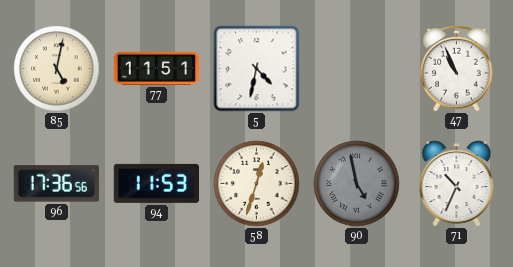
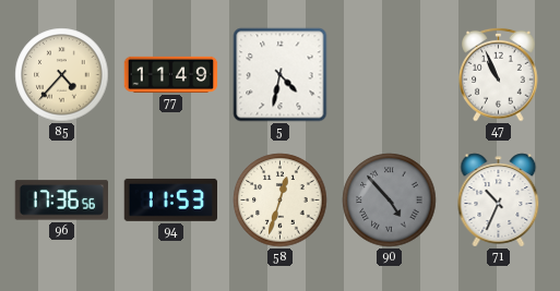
85: 5:02 -> 4:37 (62, 75)
77: 11:51 -> 11:49 (171, 74)
90: 4:58 -> 4:53 (390, 201)
